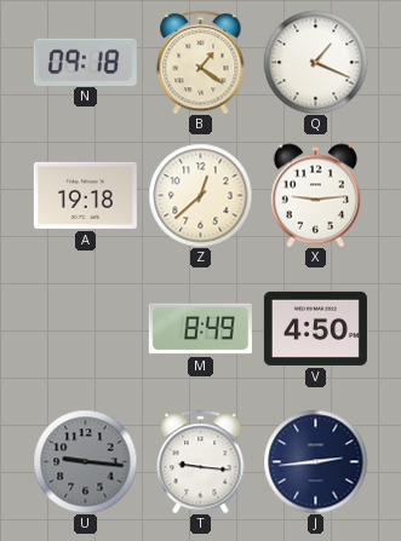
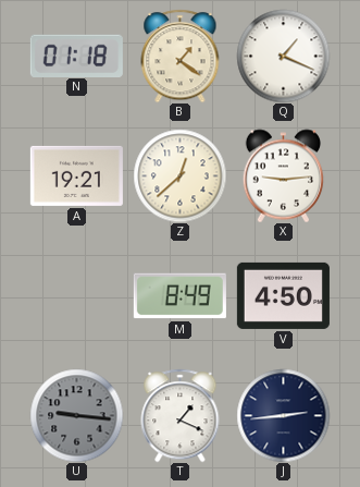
N: 09:18 -> 01:18 (76, 56)
A: 19:18 -> 19:21 (76, 175)
T: 9:16 -> 1:19 (181, 415)
